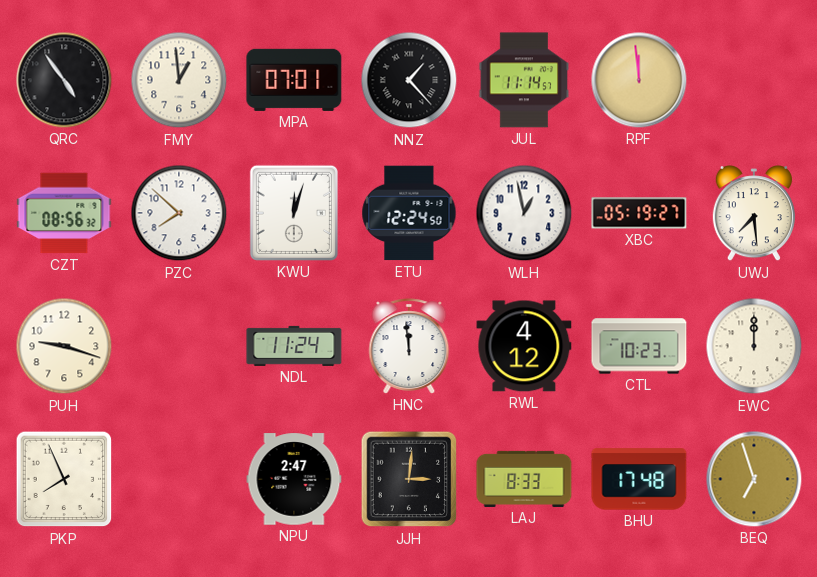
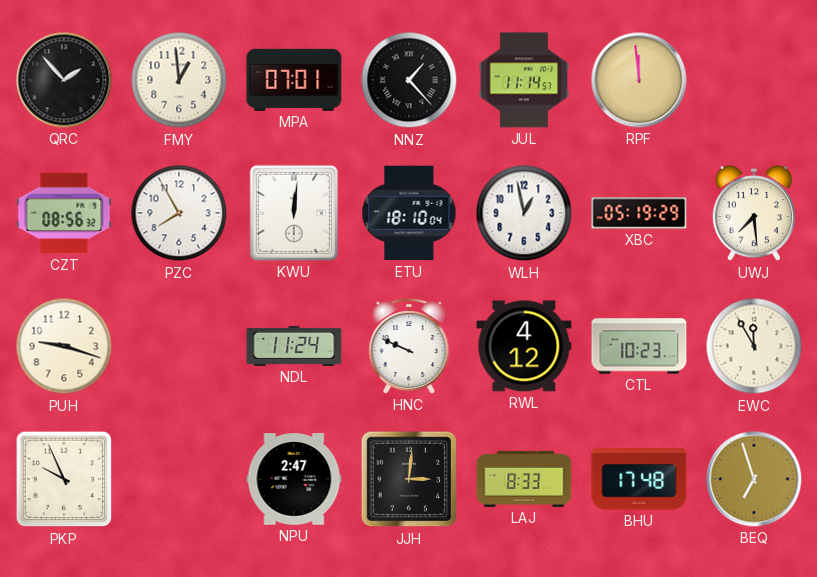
QRC: 4:54 -> 1:53 (64, 80)
PZC: 7:52 -> 7:55 (179, 213)
KWU: 12:03 -> 12:01 (294, 213)
ETU: 12:24 -> 18:10 (409, 213)
XBC: 05:19:27 -> 05:19:29 (639, 213)
HNC: 11:59 -> 9:49 (409, 346)
EWC: 12:00 -> 11:55 (754, 346)
PKP: 7:56 -> 9:56 (64, 479)
